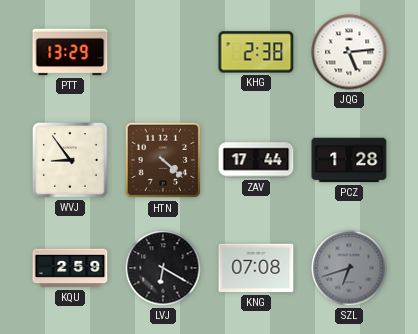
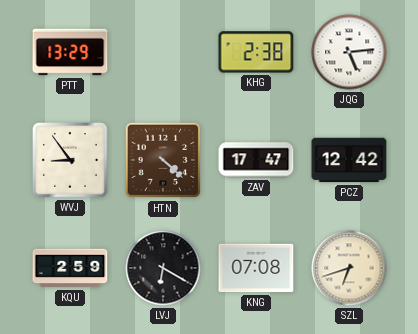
ZAV: 17:44 -> 17:47 (256, 160)
PCZ: 1:28 -> 12:42 (349, 160)
SZL dial: grey -> cream (349, 268)
